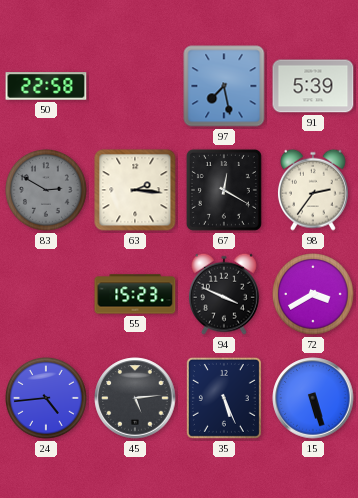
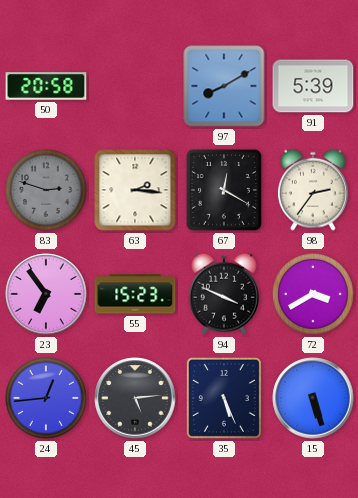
50: 22:58 -> 20:58 (46, 86)
97: 7:28 -> 8:10 (224, 86)
83: 2:50 -> 2:48 (47, 191)
23: none -> 6:54 (46, 294)
24: 4:44 -> 12:44 (47, 399)
